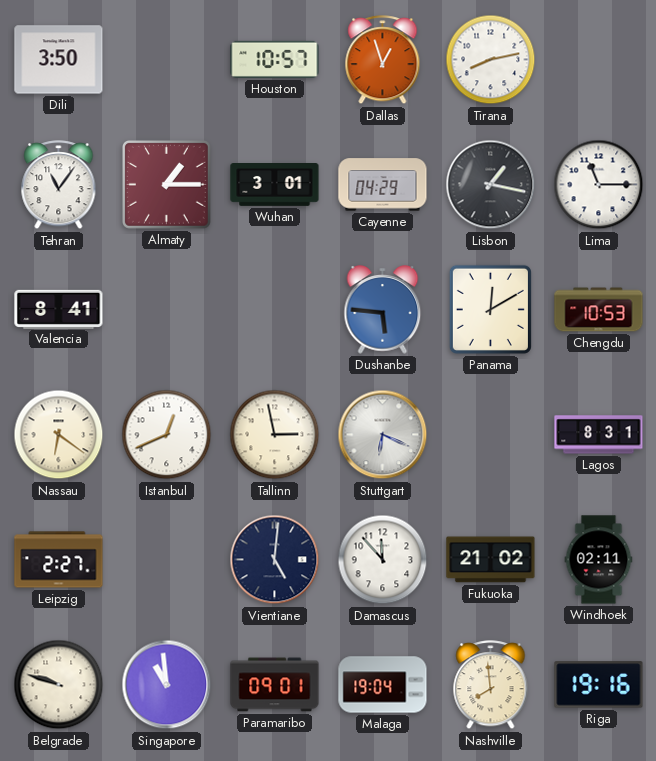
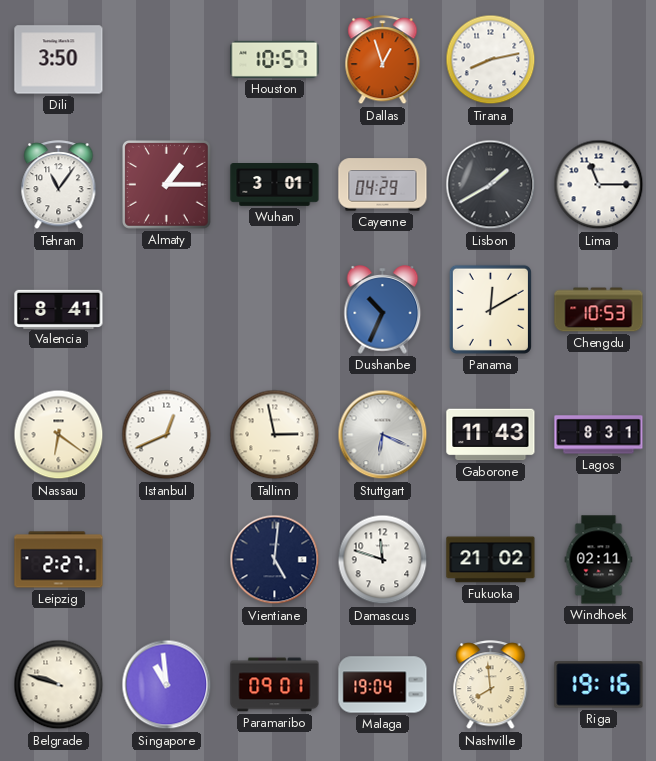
Lisbon: 1:17 -> 1:40 (491, 185)
Dushanbe: 5:46 -> 10:34 (383, 310)
Gaborone: none -> 11:43 (491, 435)
Damascus: 11:53 -> 11:48 (383, 560)
